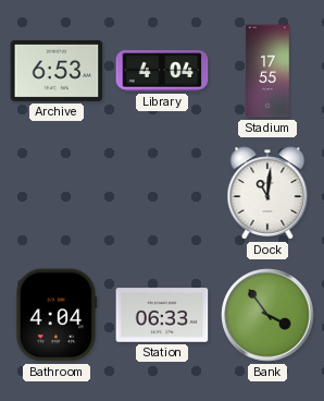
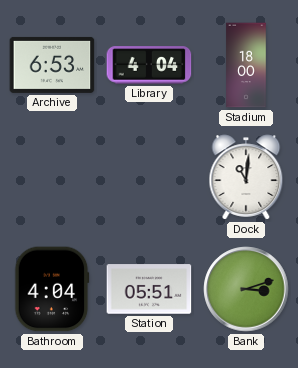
Stadium: 17:55 -> 18:00 (246, 65)
Station: 06:33 -> 05:51 (149, 289)
Bank: 3:54 -> 3:12 (246, 289)
